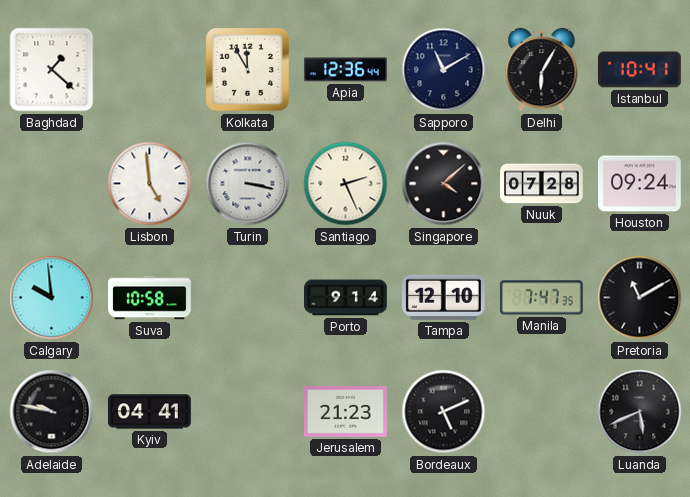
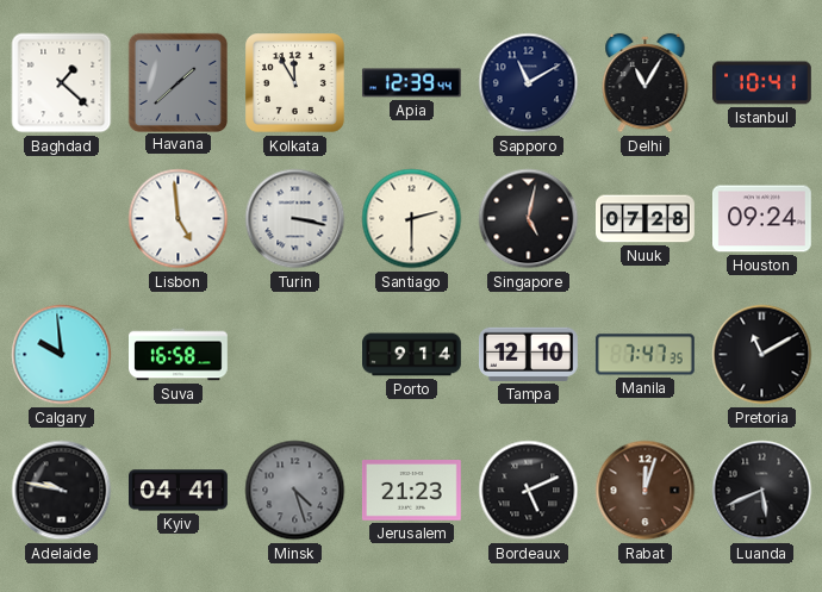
Havana: none -> 1:38 (178, 82)
Apia: 12:36 -> 12:39 (411, 83)
Delhi: 6:05 -> 11:05 (646, 83)
Santiago: 2:26 -> 2:30 (412, 219)
Singapore: 4:08 -> 5:02 (529, 219)
Suva: 10:58 -> 16:58 (179, 355)
Minsk: none -> 4:27 (295, 491)
Rabat: none -> 12:03 (646, 491)
